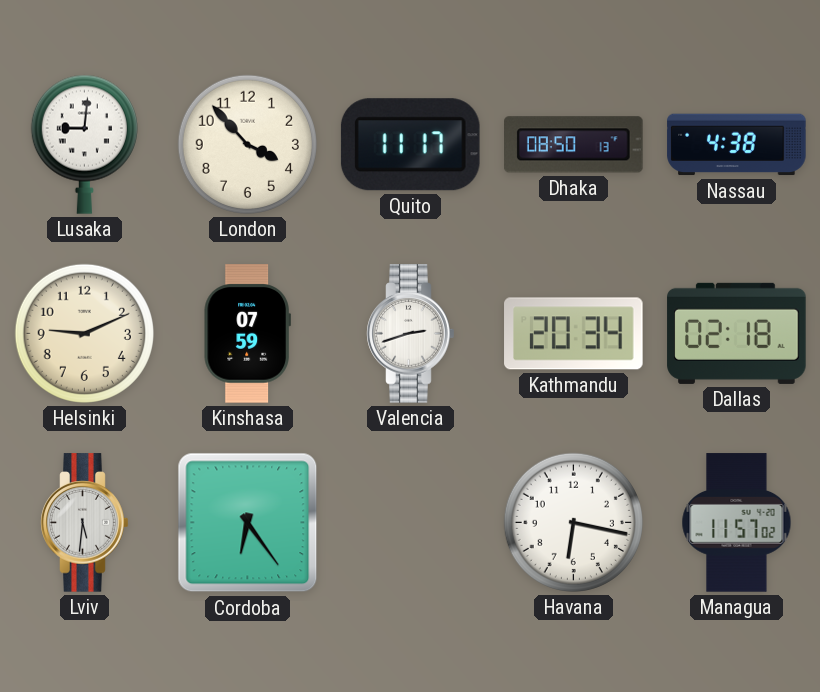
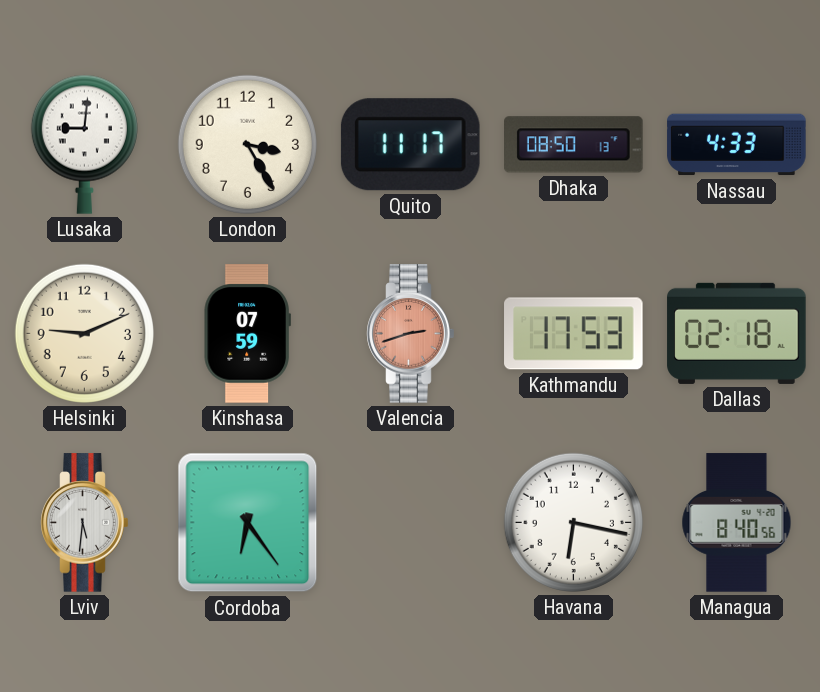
London: 3:53 -> 3:25 (247, 144)
Nassau: 4:38 -> 4:33 (737, 145)
Valencia dial: white -> salmon (411, 334)
Kathmandu: 20:34 -> 17:53 (574, 334)
Managua: 11:57 -> 8:40 (737, 523)
